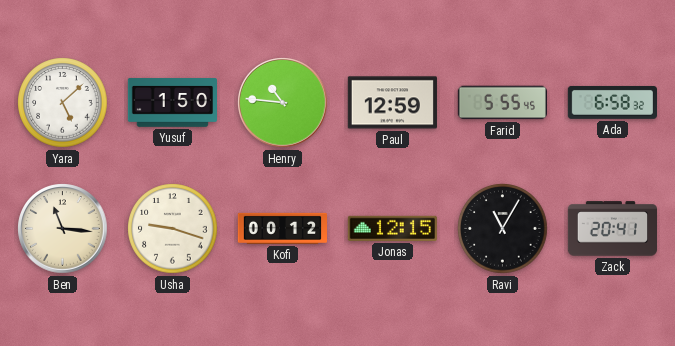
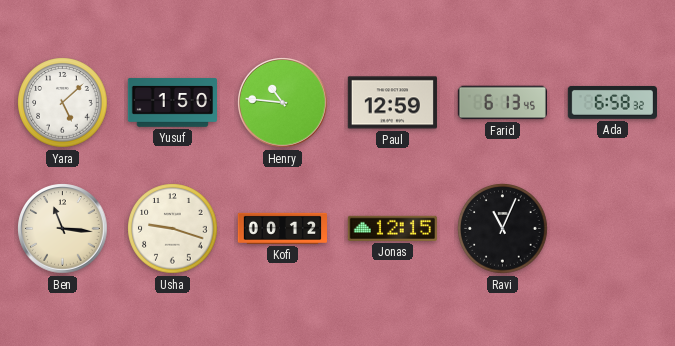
Farid: 5:55 -> 6:13 (502, 103)
Ravi: 11:05 -> 11:04 (503, 229)
Zack: 20:41 -> none (612, 229)
